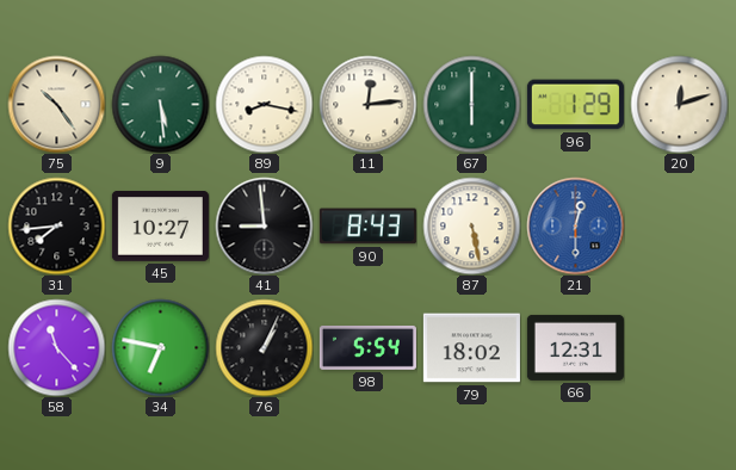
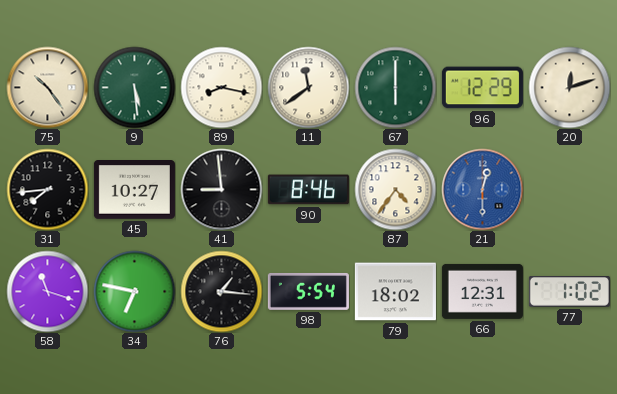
11: 12:14 -> 11:39 (308, 87)
96: 1:29 -> 12:29 (482, 88)
90: 8:43 -> 8:46 (308, 190)
87: 5:28 -> 4:36 (395, 189)
58: 11:23 -> 11:18 (47, 291)
76: 1:04 -> 1:16 (221, 291)
77: none -> 1:02 (569, 292)
